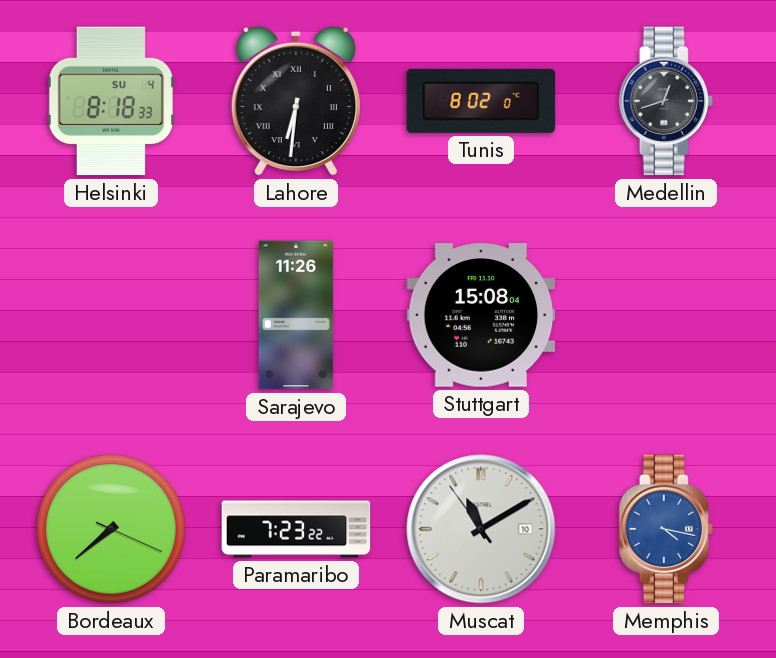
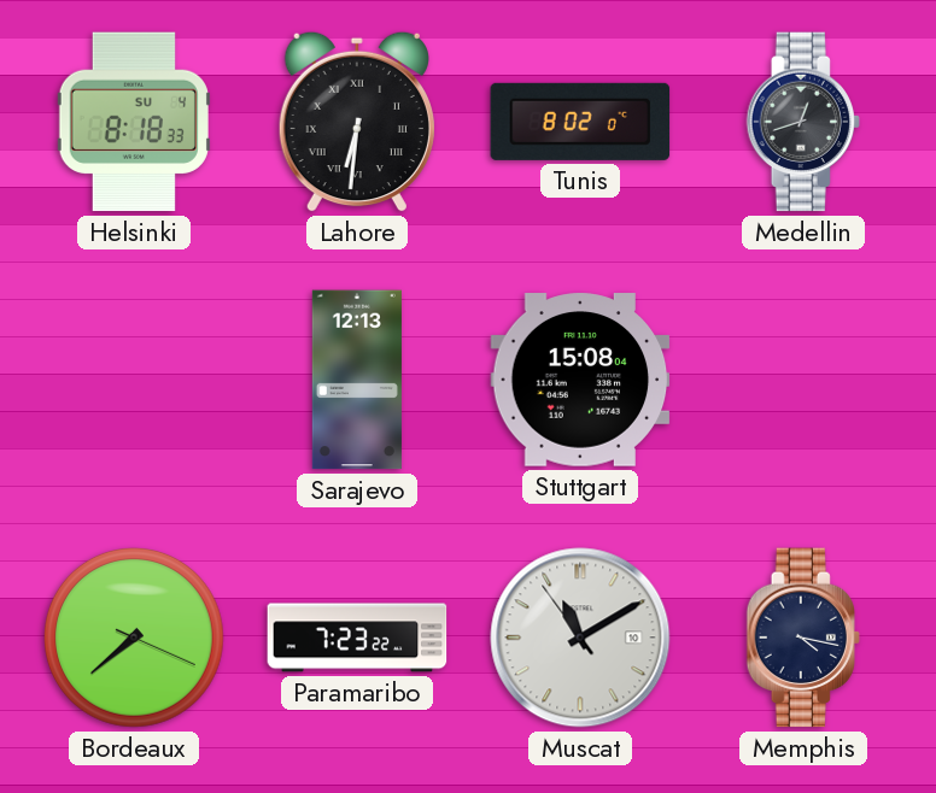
Sarajevo: 11:26 -> 12:13 (357, 380)
Memphis dial: blue -> navy (803, 638)
